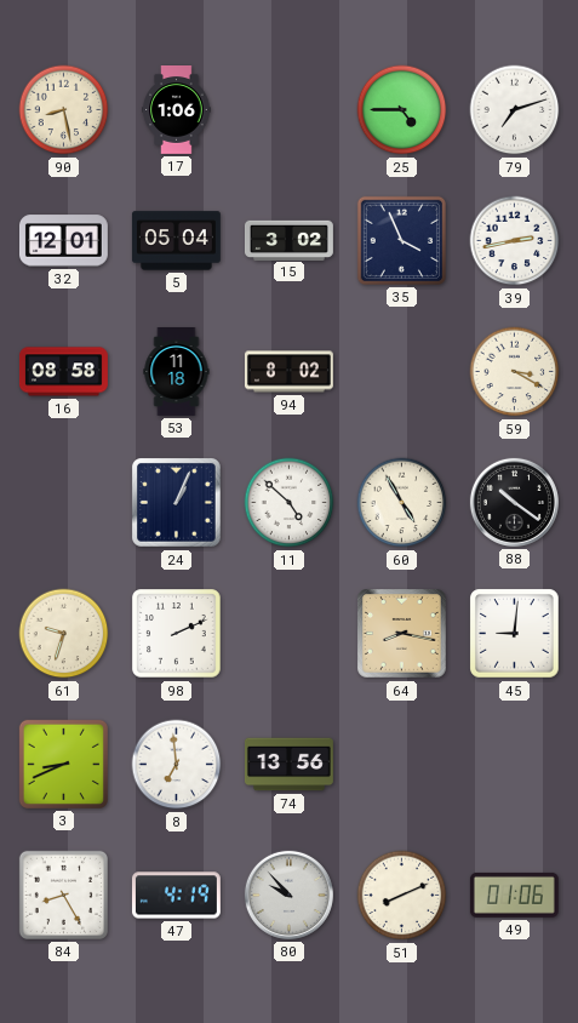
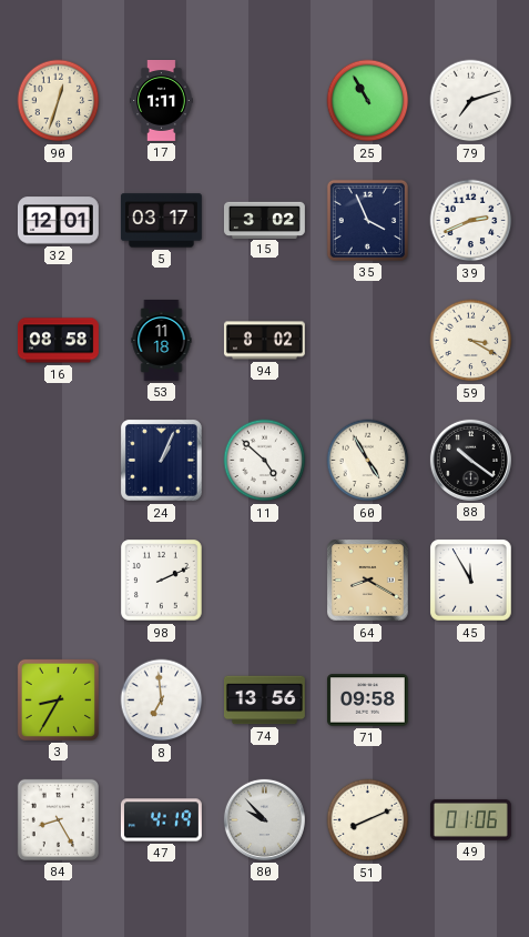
90: 8:28 -> 12:33 (59, 101)
17: 1:06 -> 1:11 (162, 101)
25: 4:45 -> 10:55 (368, 101)
5: 05:04 -> 03:17 (161, 221)
39: 2:43 -> 2:41 (471, 221)
61: 9:33 -> none (64, 634)
64: 8:17 -> 8:20 (368, 581)
45: 9:01 -> 11:55 (471, 581)
3: 8:41 -> 8:35 (58, 699)
71: none -> 09:58 (367, 701)
